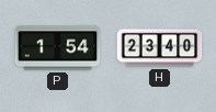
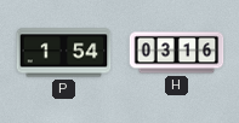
H: 23:40 -> 03:16 (177, 53)
